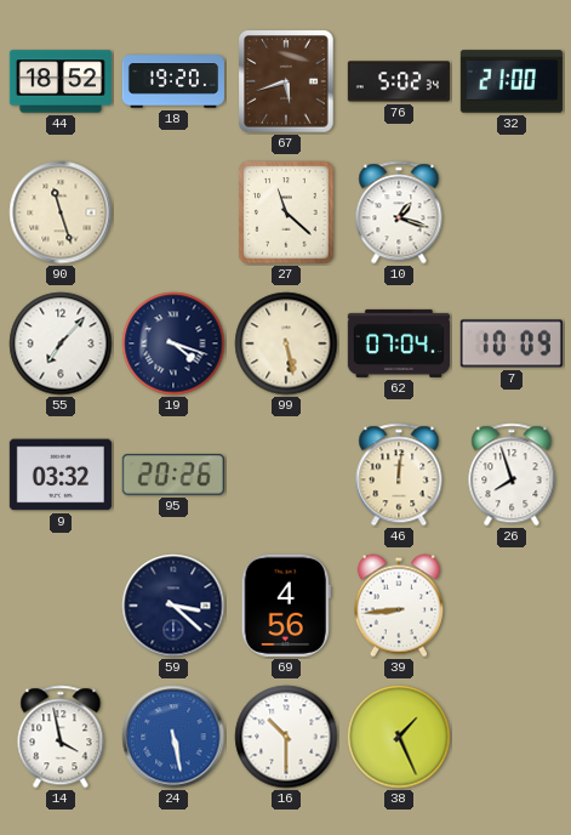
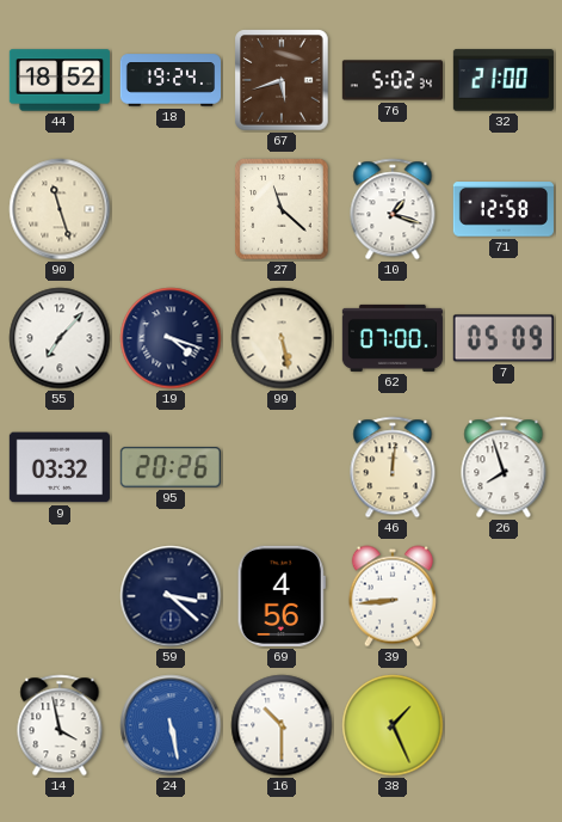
18: 19:20 -> 19:24 (169, 80)
71: none -> 12:58 (504, 209)
62: 07:04 -> 07:00 (393, 338)
7: 10:09 -> 05:09 (504, 338)
